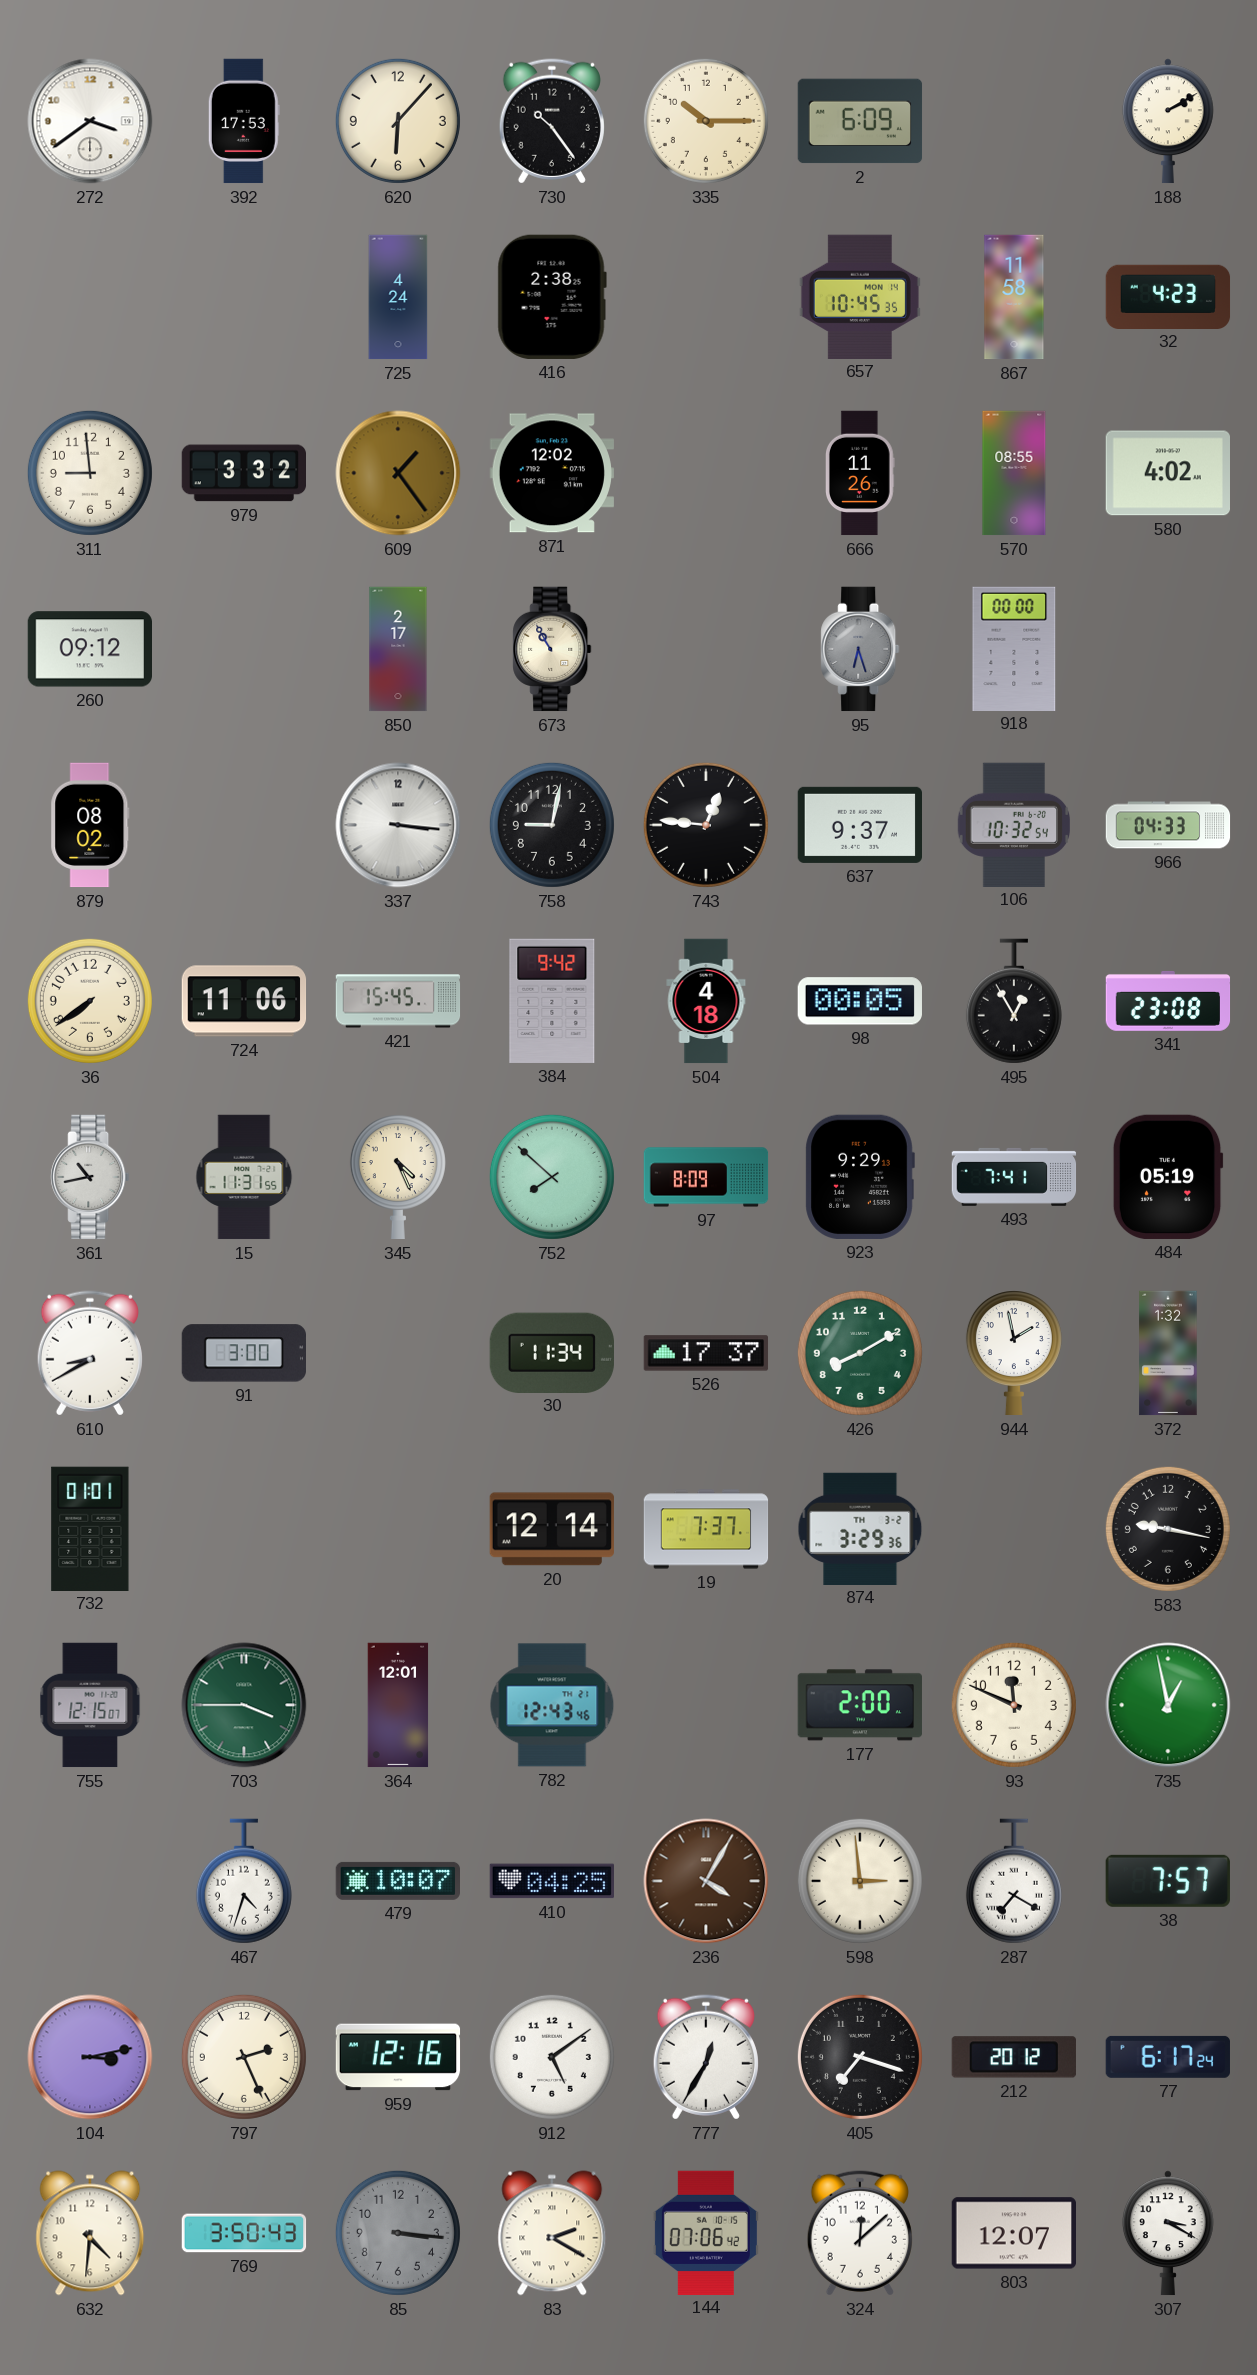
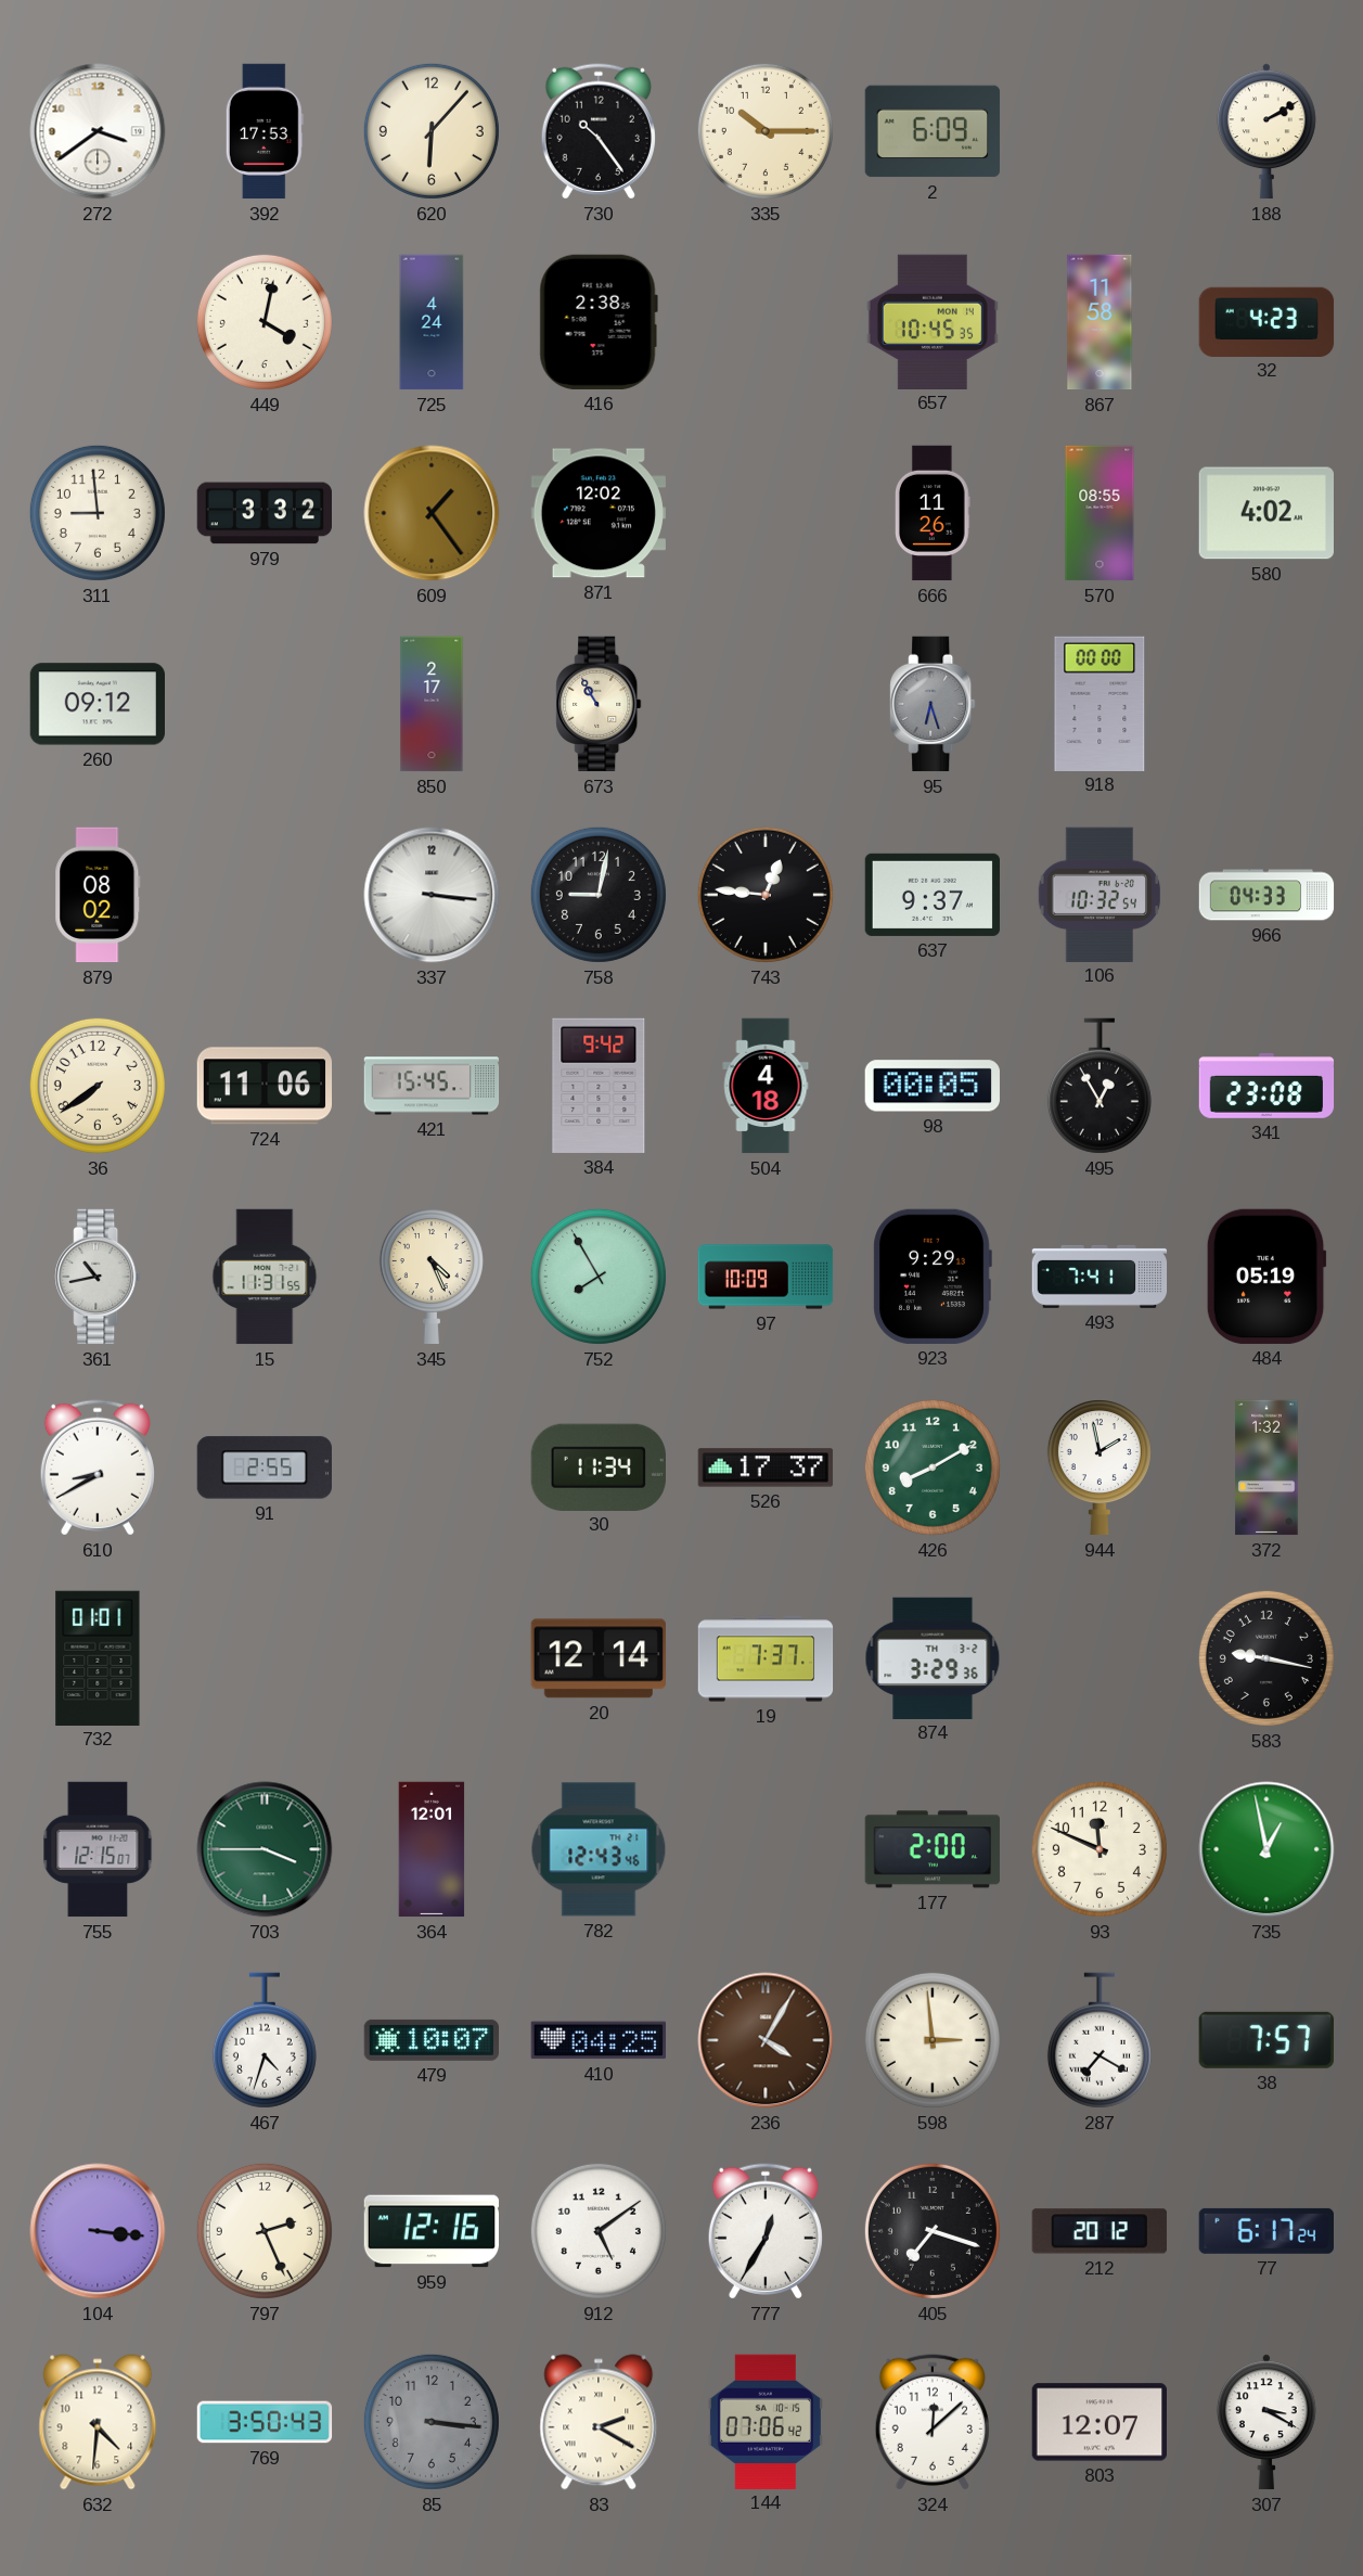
449: none -> 4:02 (265, 322)
752: 7:52 -> 7:55 (599, 1277)
97: 8:09 -> 10:09 (766, 1277)
91: 3:00 -> 2:55 (263, 1468)
104: 3:13 -> 3:16 (98, 2231)
